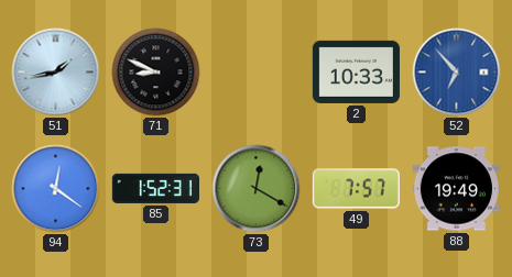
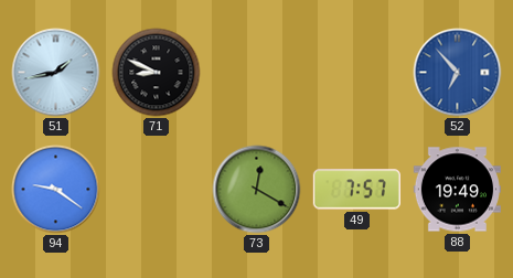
2: 10:33 -> none (356, 71)
94: 12:21 -> 9:21 (56, 190)
85: 1:52 -> none (155, 188)
